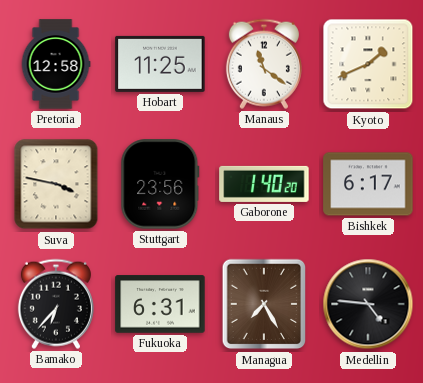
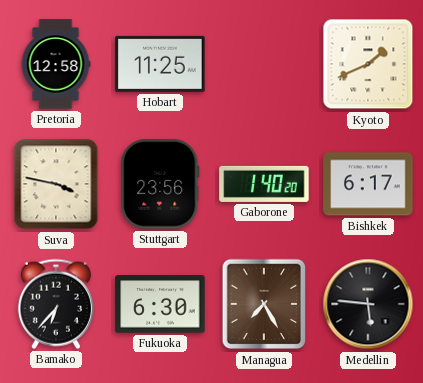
Manaus: 11:21 -> none (264, 64)
Fukuoka: 6:31 -> 6:30 (160, 304)
Medellin: 4:46 -> 5:46 (368, 304)
